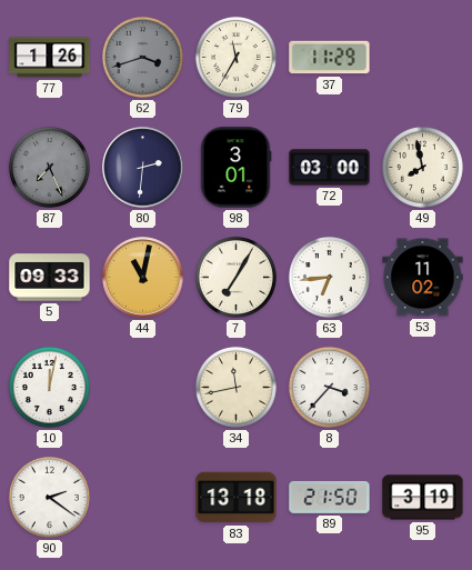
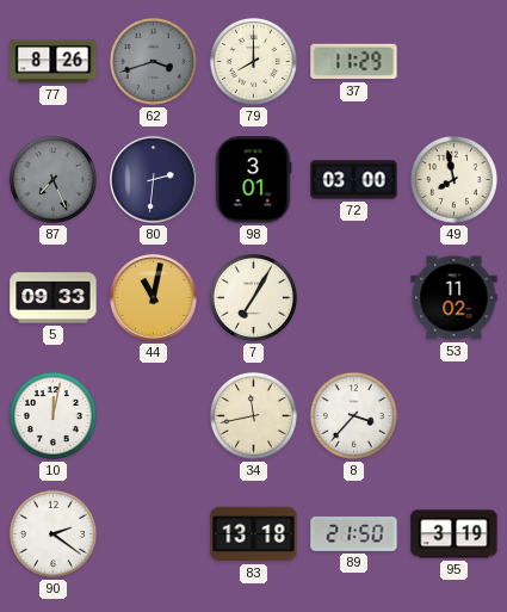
77: 1:26 -> 8:26 (54, 62)
79: 11:35 -> 8:00 (253, 61)
63: 6:44 -> none (329, 277)
